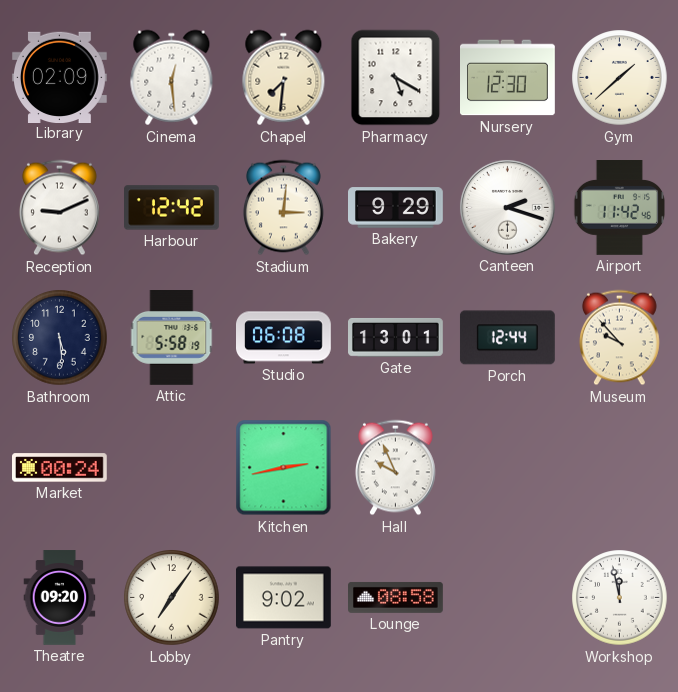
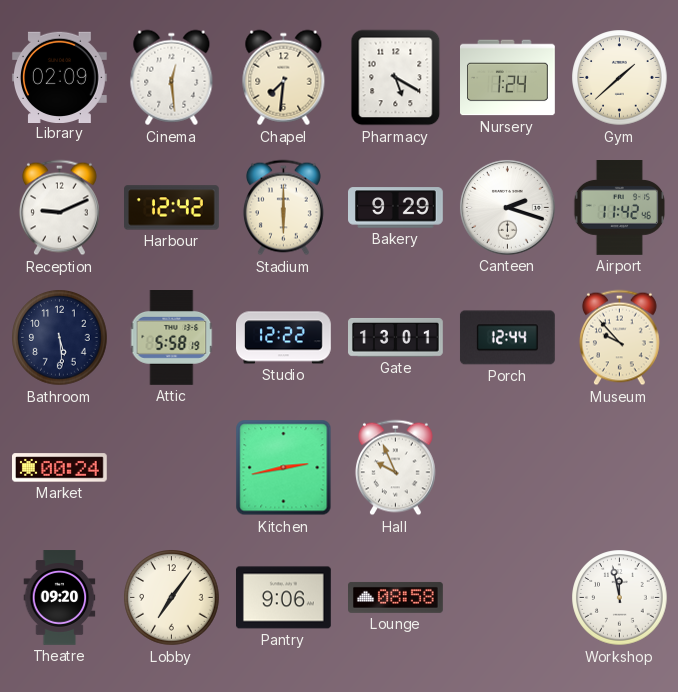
Nursery: 12:30 -> 1:24 (508, 78)
Stadium: 3:01 -> 6:00 (283, 208)
Studio: 06:08 -> 12:22 (284, 338)
Pantry: 9:02 -> 9:06 (284, 598)
